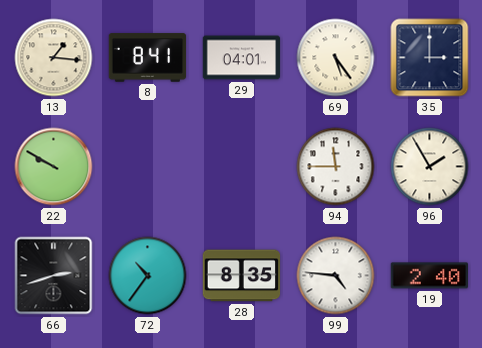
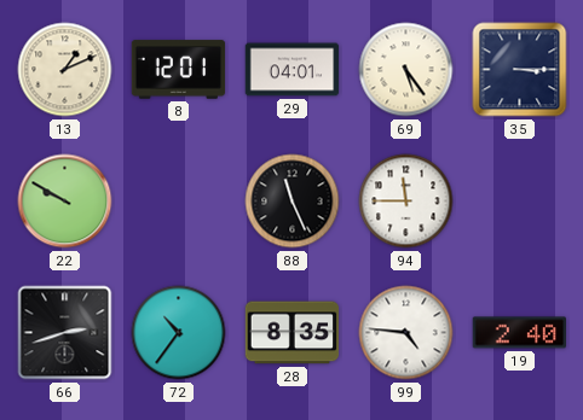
13: 1:16 -> 1:11 (65, 70)
8: 8:41 -> 12:01 (179, 70)
35: 3:00 -> 3:15 (520, 70)
88: none -> 11:26 (293, 202)
96: 1:55 -> none (430, 167)
